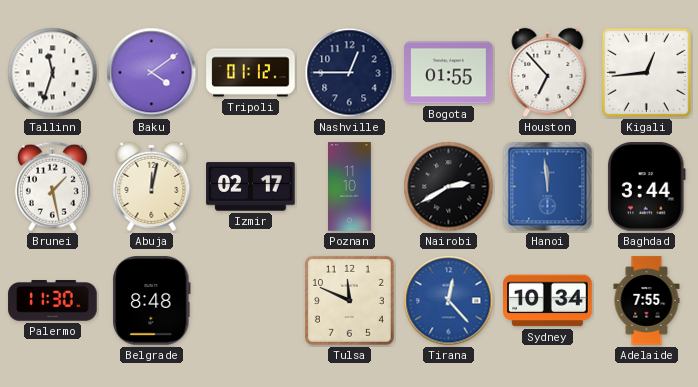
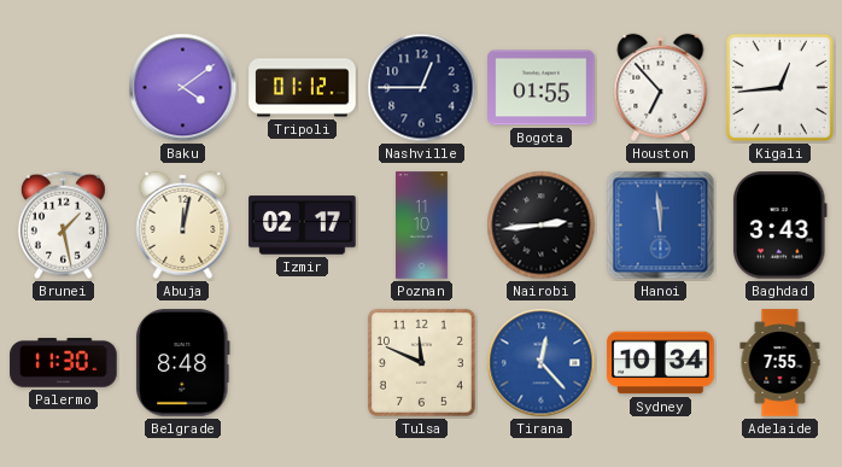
Tallinn: 11:33 -> none (53, 73)
Nairobi: 2:40 -> 2:44 (542, 226)
Baghdad: 3:44 -> 3:43 (779, 226)
